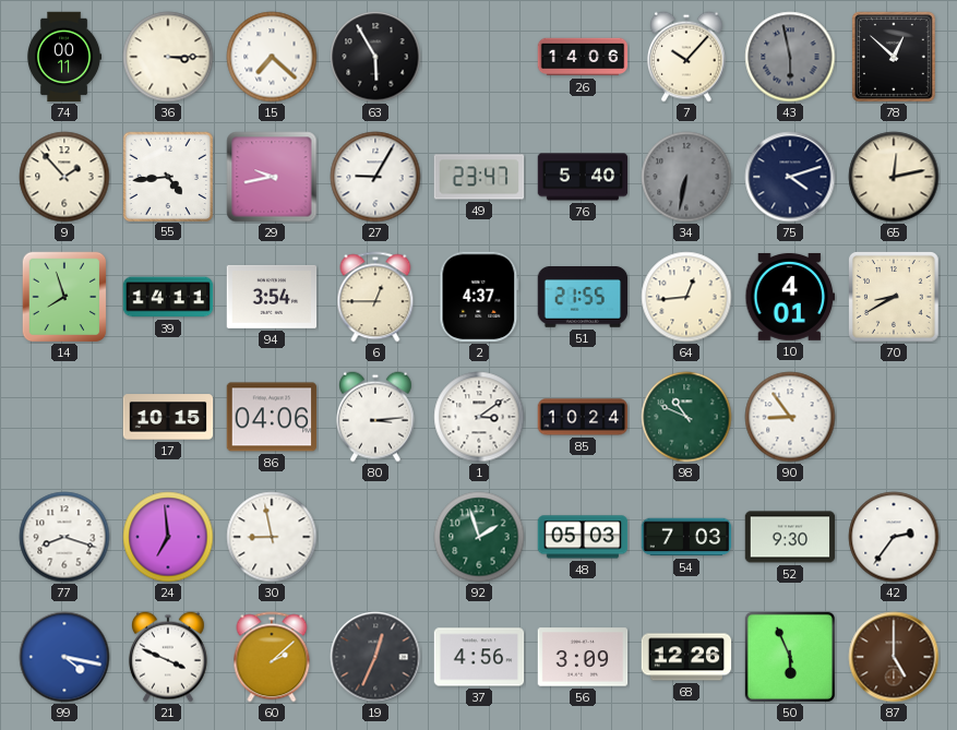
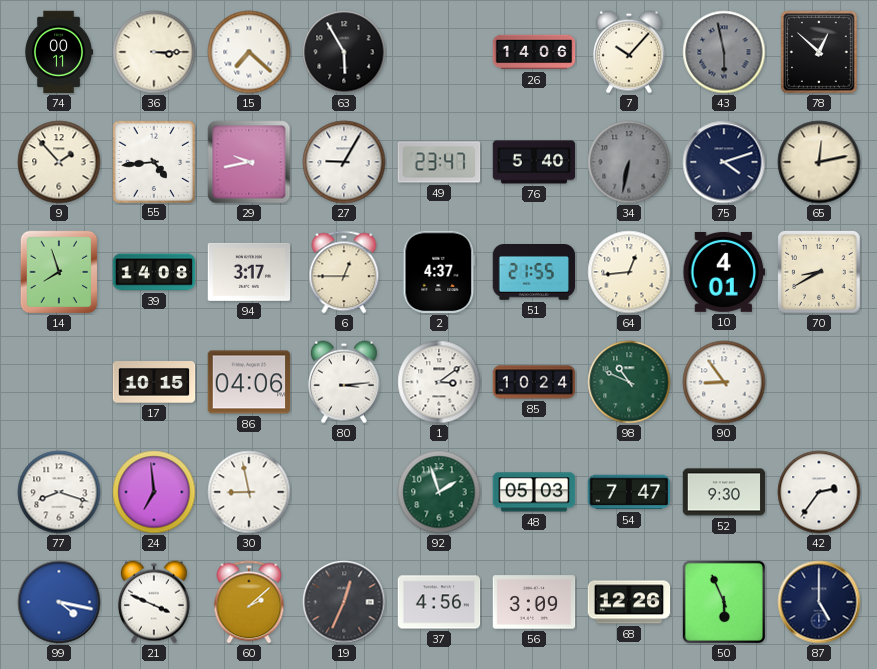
39: 14:11 -> 14:08 (154, 272)
94: 3:54 -> 3:17 (249, 272)
54: 7:03 -> 7:47 (629, 492)
87 dial: brown -> navy (819, 602)
